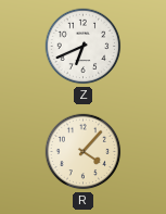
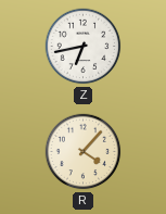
Z: 6:41 -> 6:43 (84, 47)
